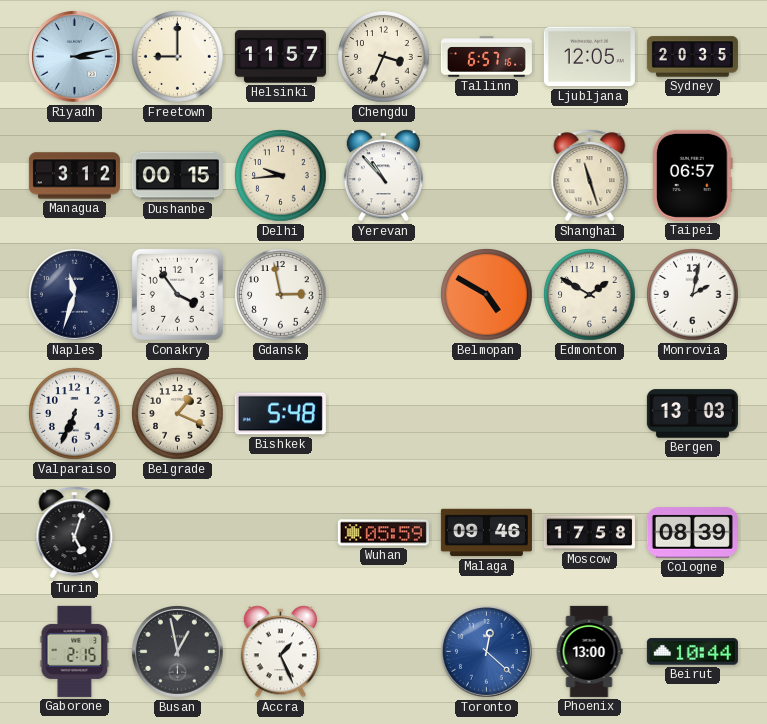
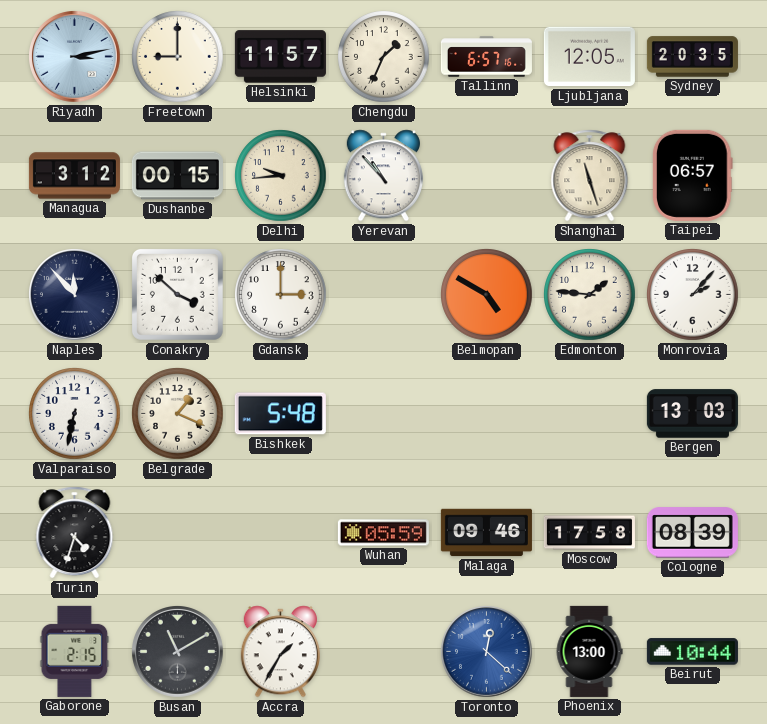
Chengdu: 3:34 -> 1:34 (384, 57)
Naples: 11:33 -> 11:53 (75, 295)
Conakry: 3:54 -> 3:52 (177, 294)
Gdansk: 2:58 -> 3:00 (281, 295)
Edmonton: 1:50 -> 1:46 (590, 295)
Monrovia: 2:02 -> 2:07 (693, 295)
Valparaiso: 6:34 -> 6:32 (75, 414)
Turin: 5:03 -> 4:33 (75, 533)
Busan: 12:58 -> 11:10 (178, 652)
Accra: 1:26 -> 1:35 (280, 652)
